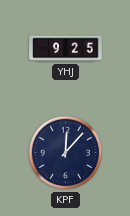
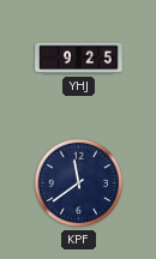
KPF: 12:07 -> 11:39 (79, 183)
